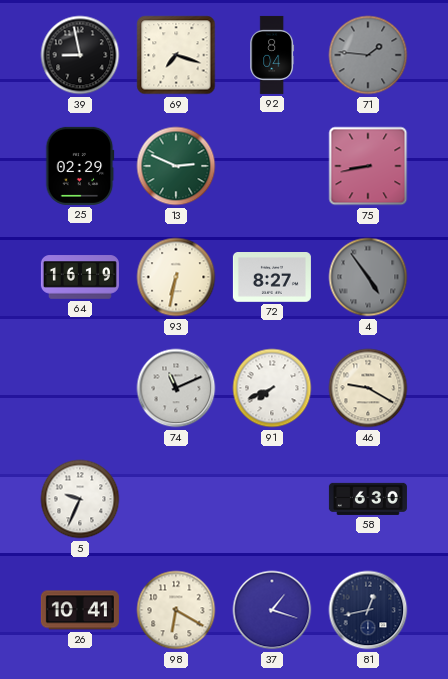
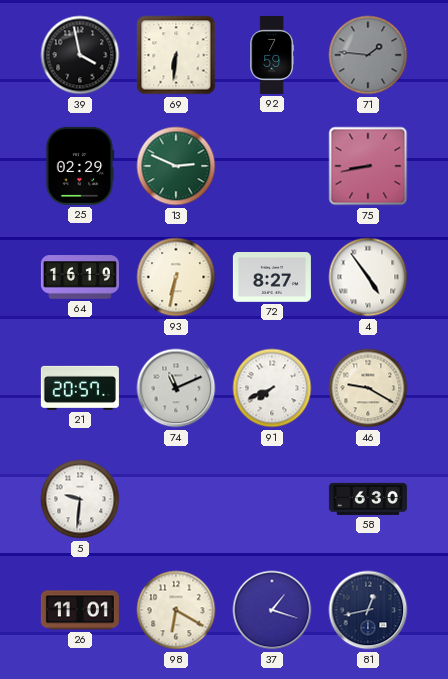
39: 8:58 -> 3:58 (80, 55)
69: 7:18 -> 6:31 (176, 55)
92: 8:04 -> 7:59 (271, 55)
4 dial: grey -> white (368, 277)
21: none -> 20:57 (80, 388)
5: 9:34 -> 9:31 (80, 499)
26: 10:41 -> 11:01 (80, 610)
